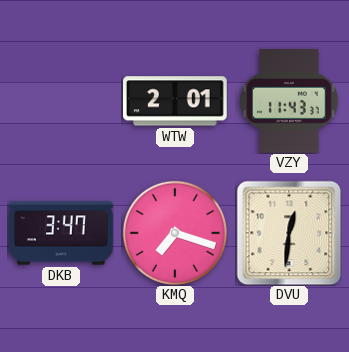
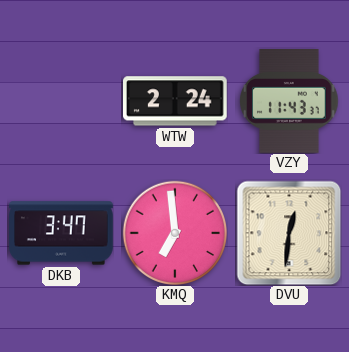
WTW: 2:01 -> 2:24 (176, 101)
KMQ: 7:18 -> 6:59 (174, 232)
